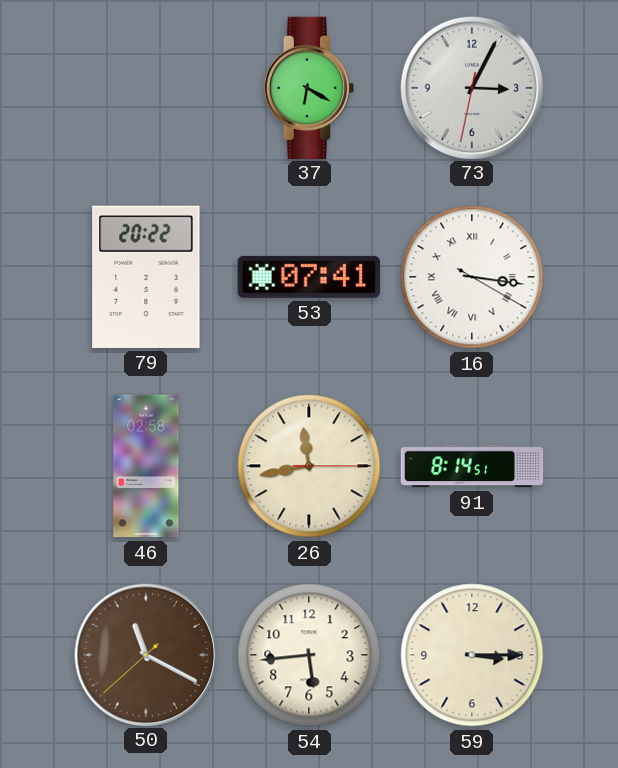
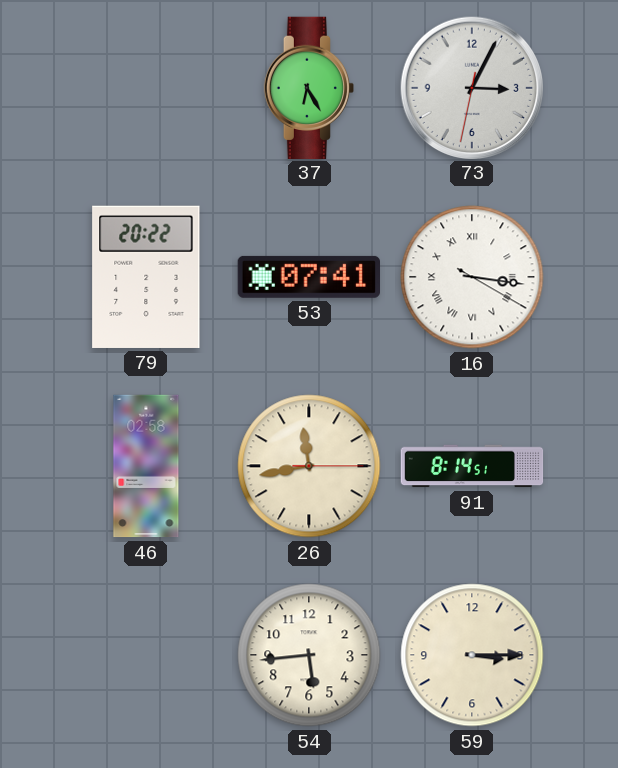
37: 6:20 -> 6:25 (308, 87)
50: 11:19 -> none (145, 654)
